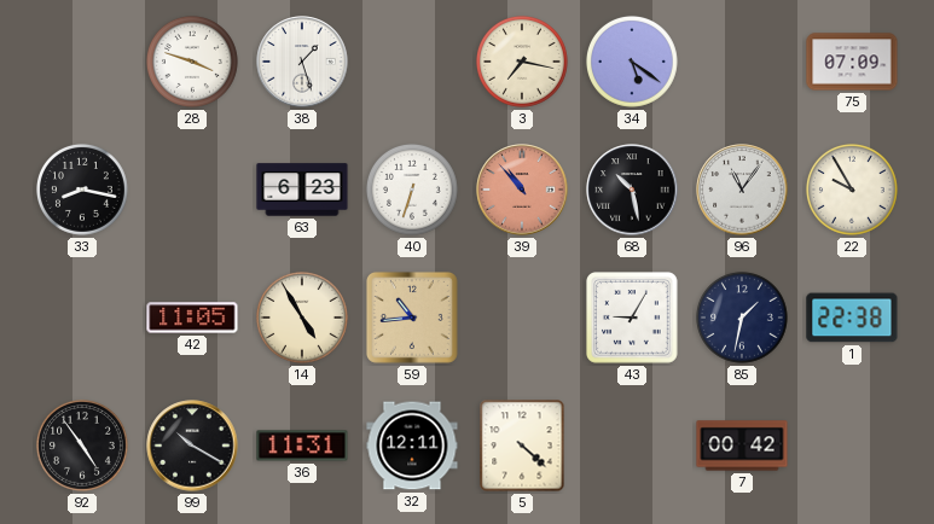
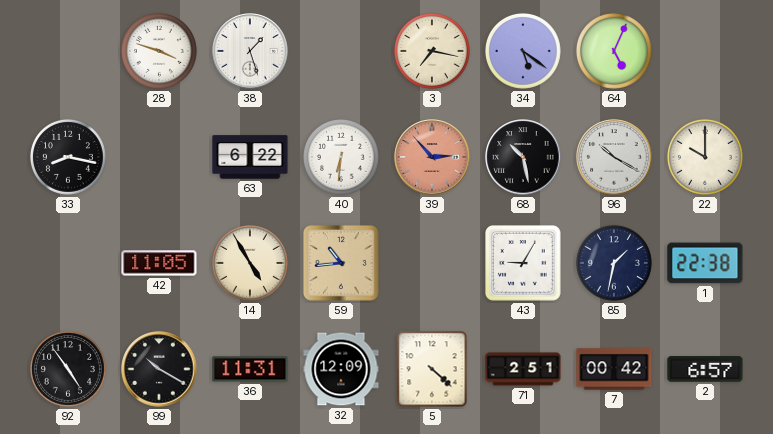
64: none -> 5:04 (614, 51)
75: 07:09 -> none (852, 62)
63: 6:23 -> 6:22 (250, 157)
40: 6:33 -> 6:31 (341, 157)
39: 10:53 -> 2:53 (432, 157)
96: 11:06 -> 10:20 (614, 157)
22: 9:55 -> 10:00 (705, 157)
32: 12:11 -> 12:09 (341, 369)
71: none -> 2:51 (523, 369)
2: none -> 6:57 (705, 369)
